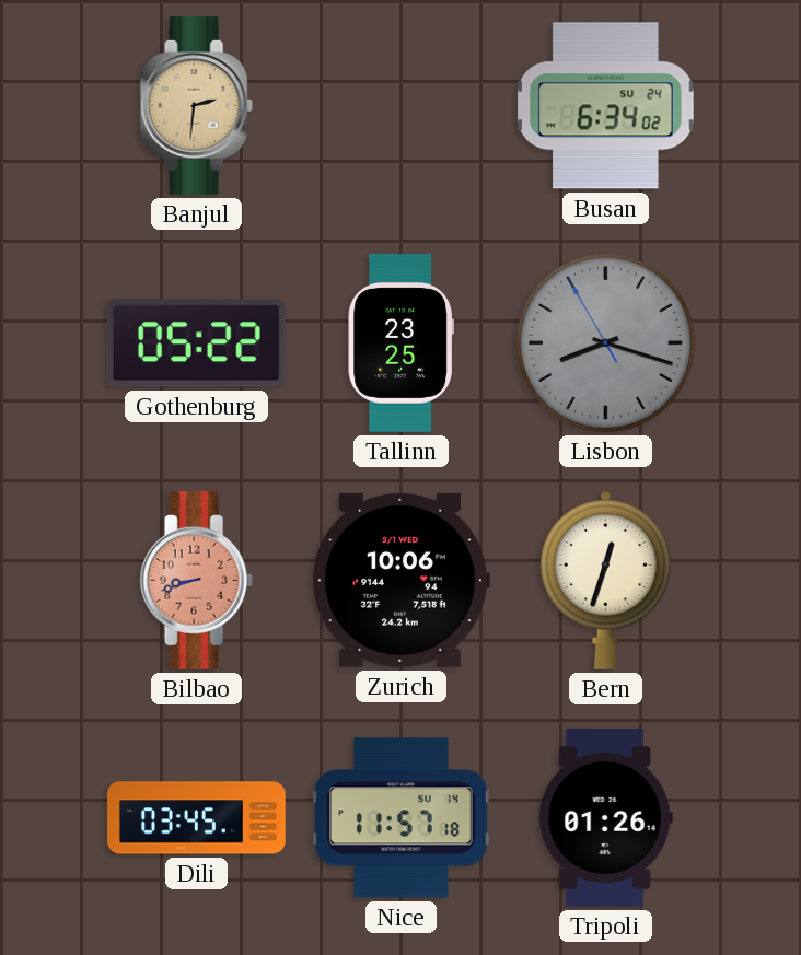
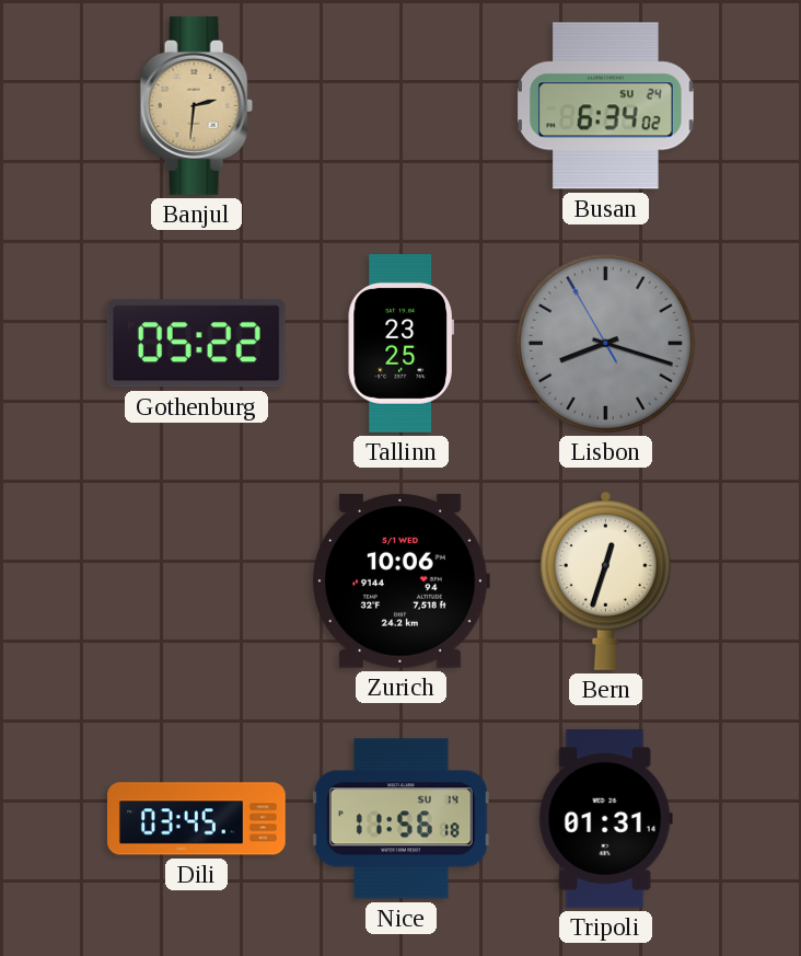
Bilbao: 8:42 -> none (196, 580)
Nice: 11:57 -> 11:56 (400, 819)
Tripoli: 01:26 -> 01:31 (605, 818)
